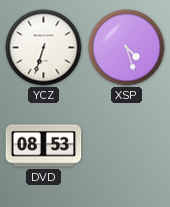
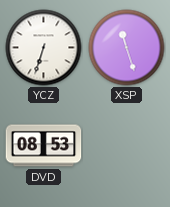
XSP: 4:27 -> 11:27 (127, 48)
